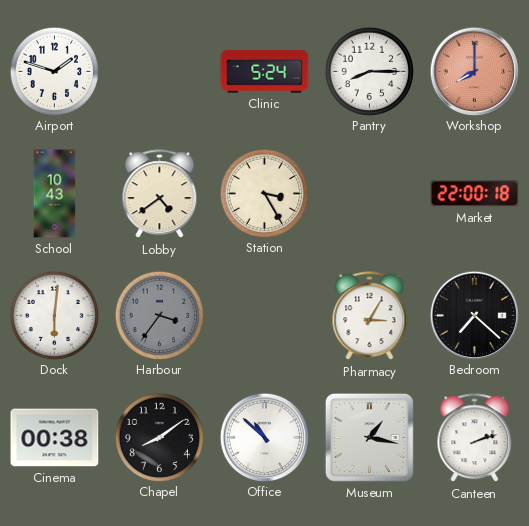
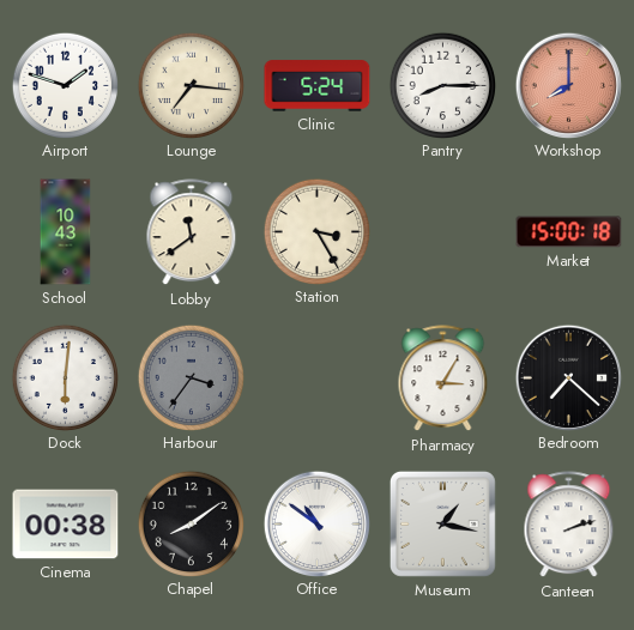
Lounge: none -> 7:16 (191, 85)
Lobby: 4:39 -> 11:39 (192, 232)
Market: 22:00 -> 15:00 (569, 232)
Office: 10:52 -> 10:51 (316, 523)
